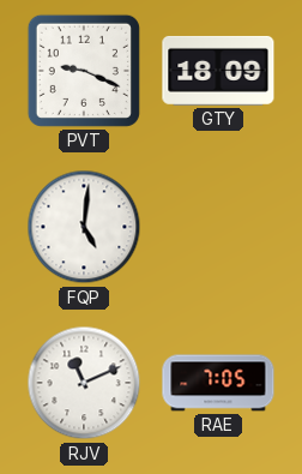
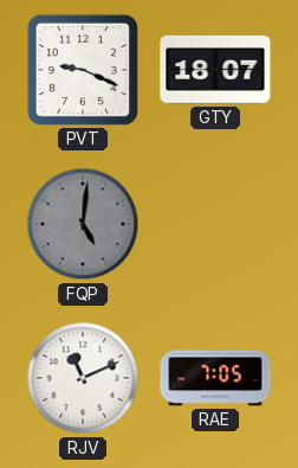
GTY: 18:09 -> 18:07 (215, 70)
FQP dial: white -> grey (83, 224)
